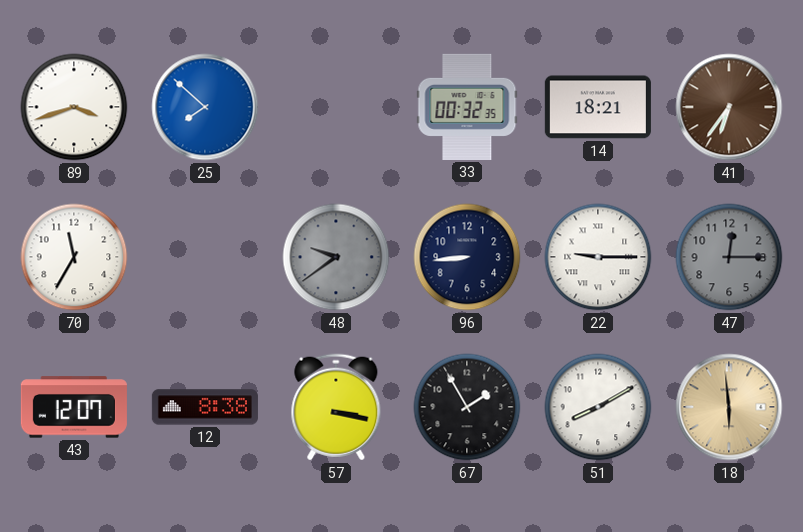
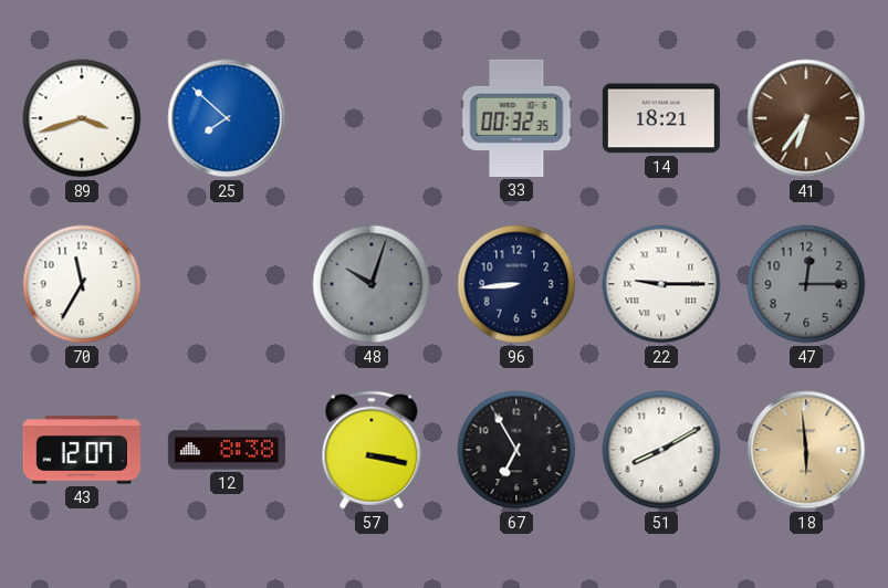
48: 9:39 -> 10:03 (372, 284)
67: 1:55 -> 6:55 (516, 450)
